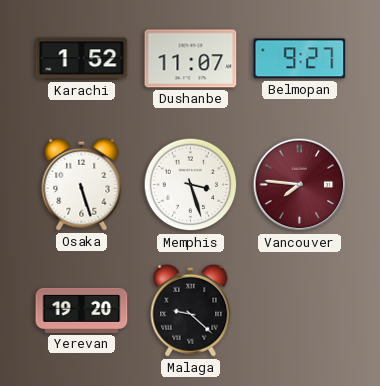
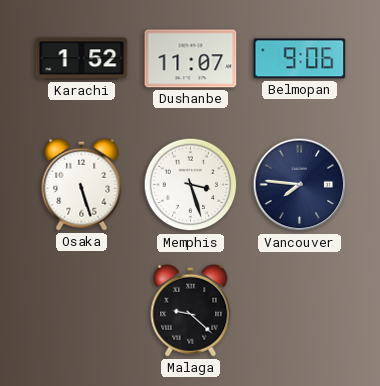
Belmopan: 9:27 -> 9:06 (300, 59)
Vancouver dial: burgundy -> navy (300, 185)
Yerevan: 19:20 -> none (82, 310)
